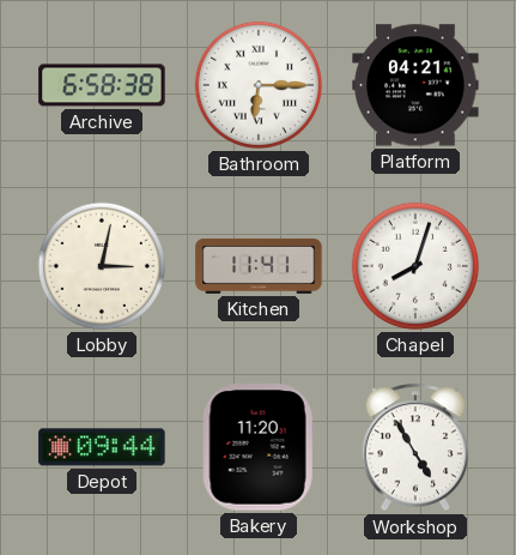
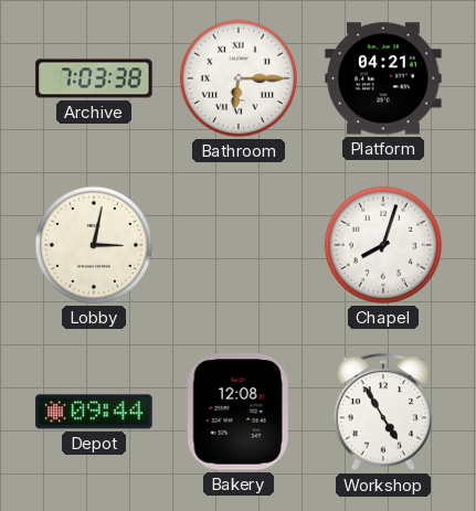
Archive: 6:58 -> 7:03 (94, 78)
Kitchen: 11:41 -> none (259, 266)
Bakery: 11:20 -> 12:08 (239, 412)
